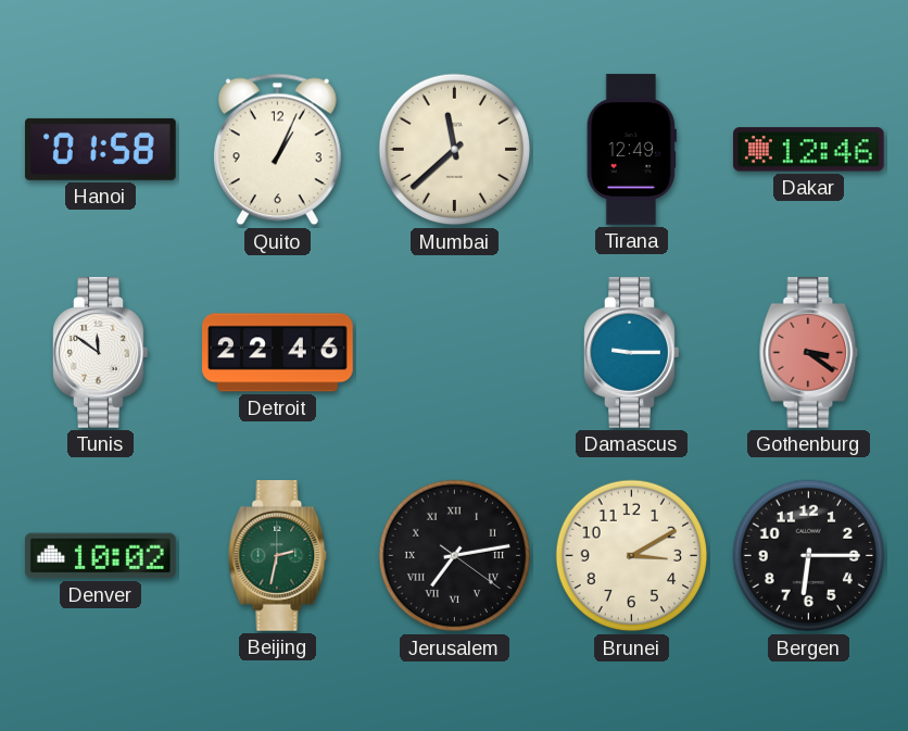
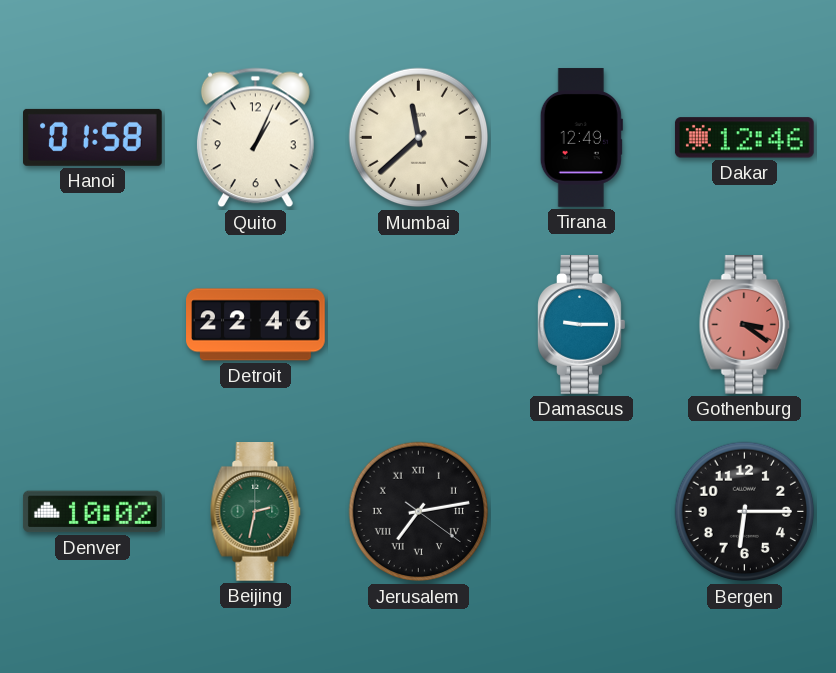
Tunis: 11:51 -> none (101, 353)
Brunei: 3:10 -> none (632, 556)
